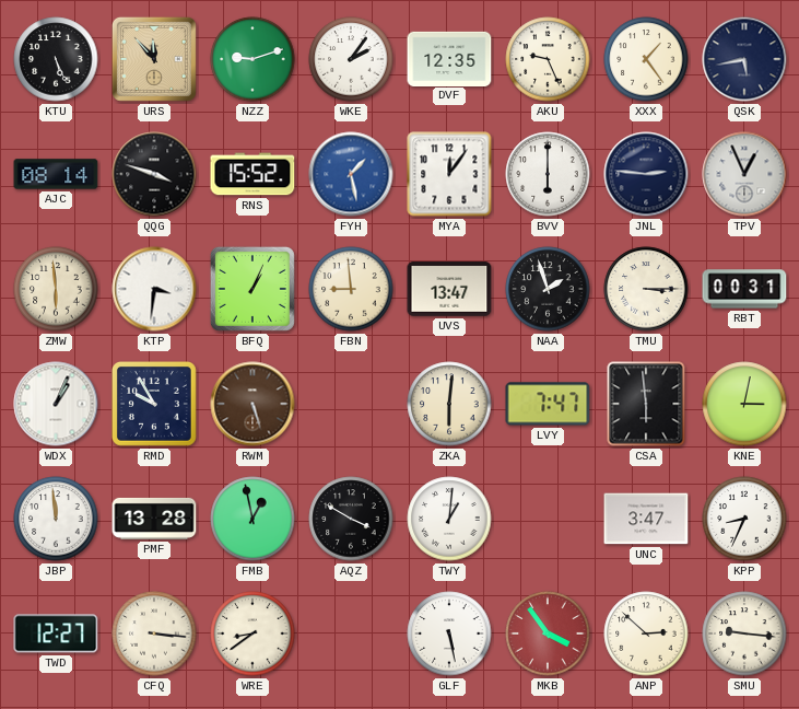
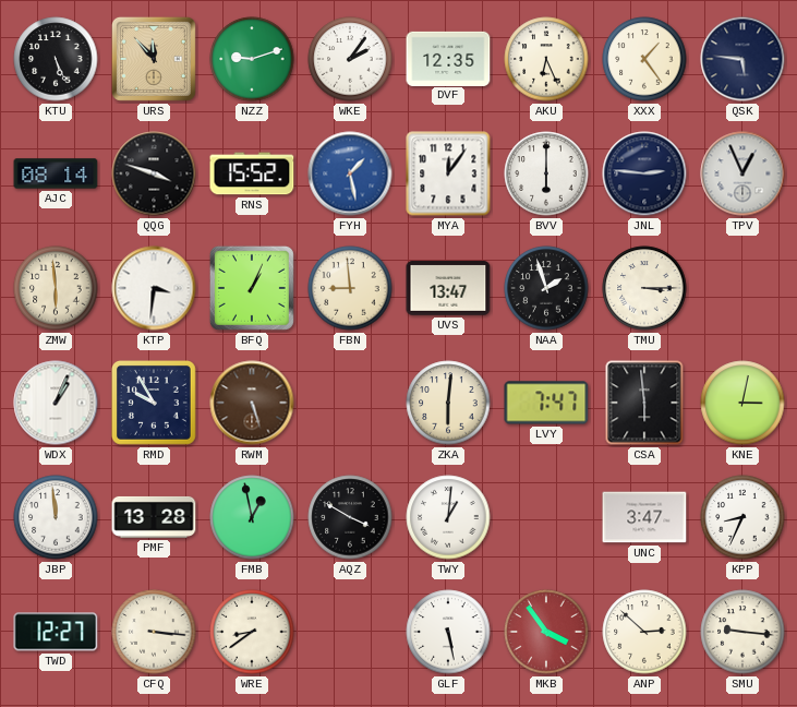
AKU: 9:26 -> 6:26 (546, 59)
QSK: 5:43 -> 5:46 (742, 59)
RBT: 00:31 -> none (744, 289)
